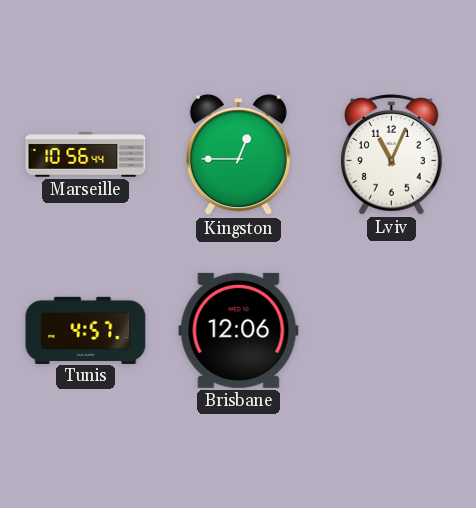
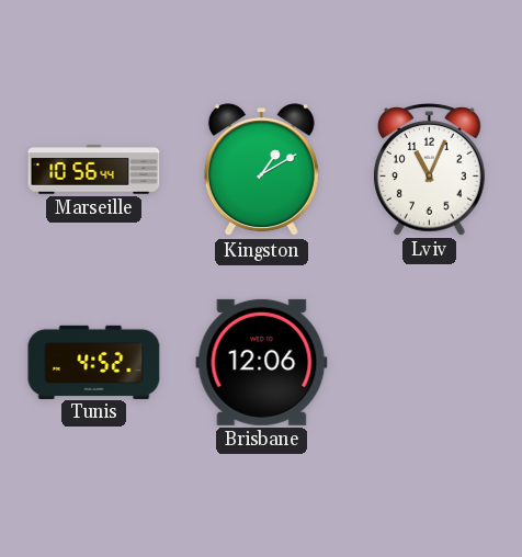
Kingston: 12:45 -> 1:10 (261, 170)
Tunis: 4:57 -> 4:52 (94, 362)
